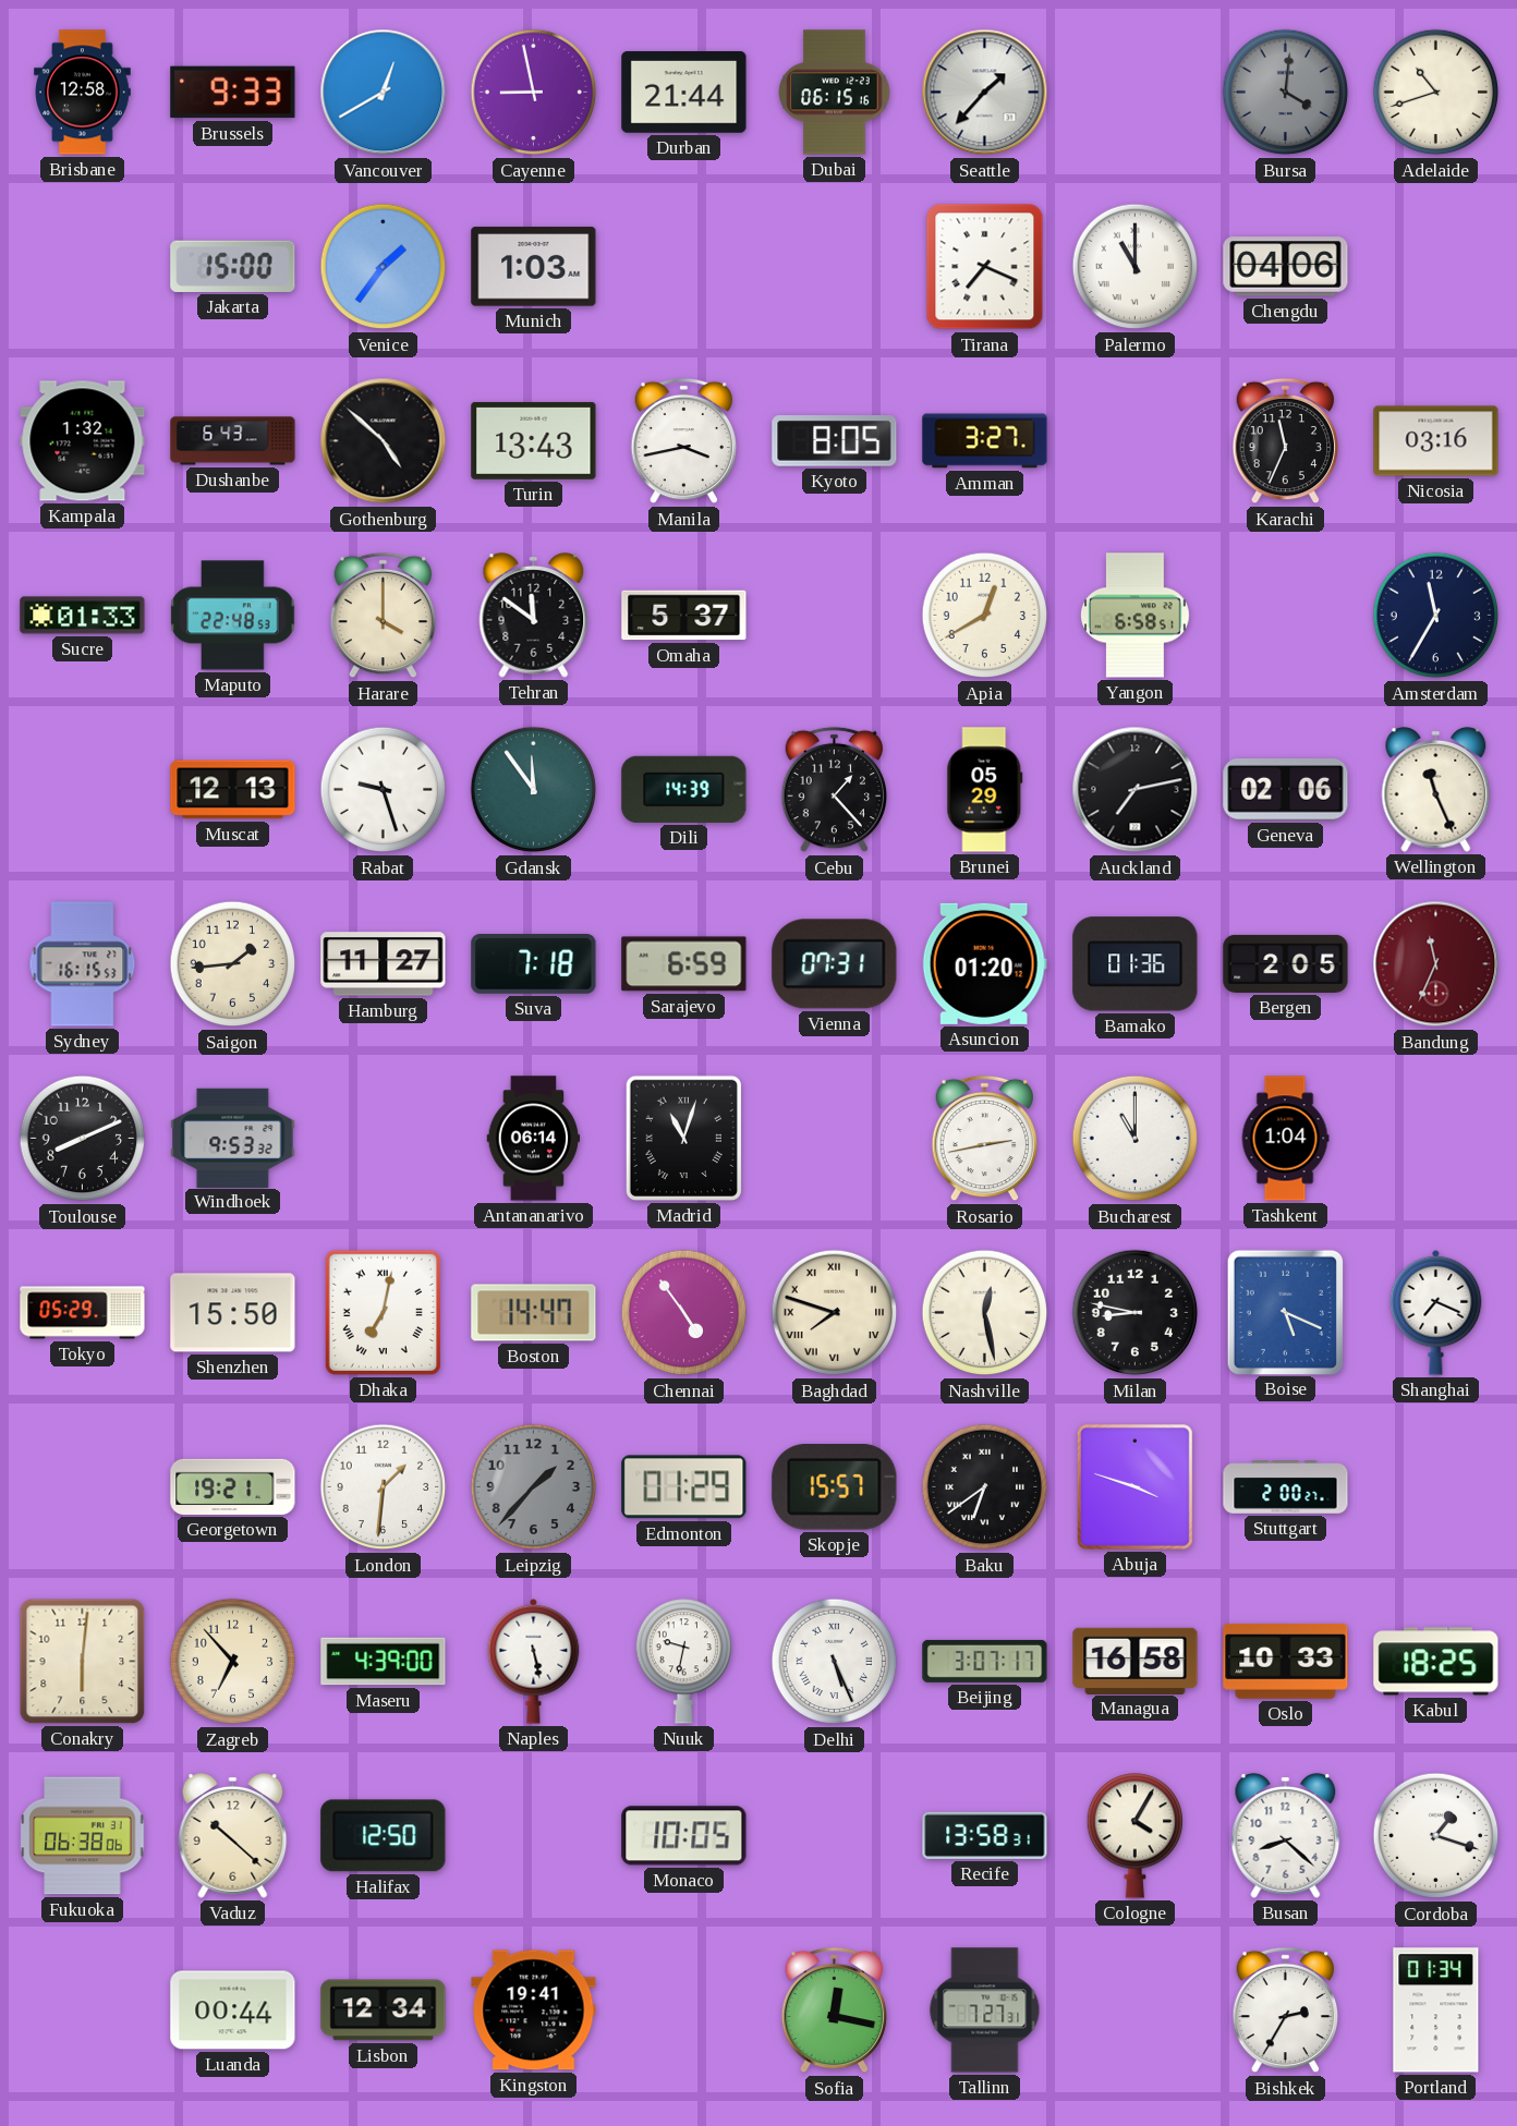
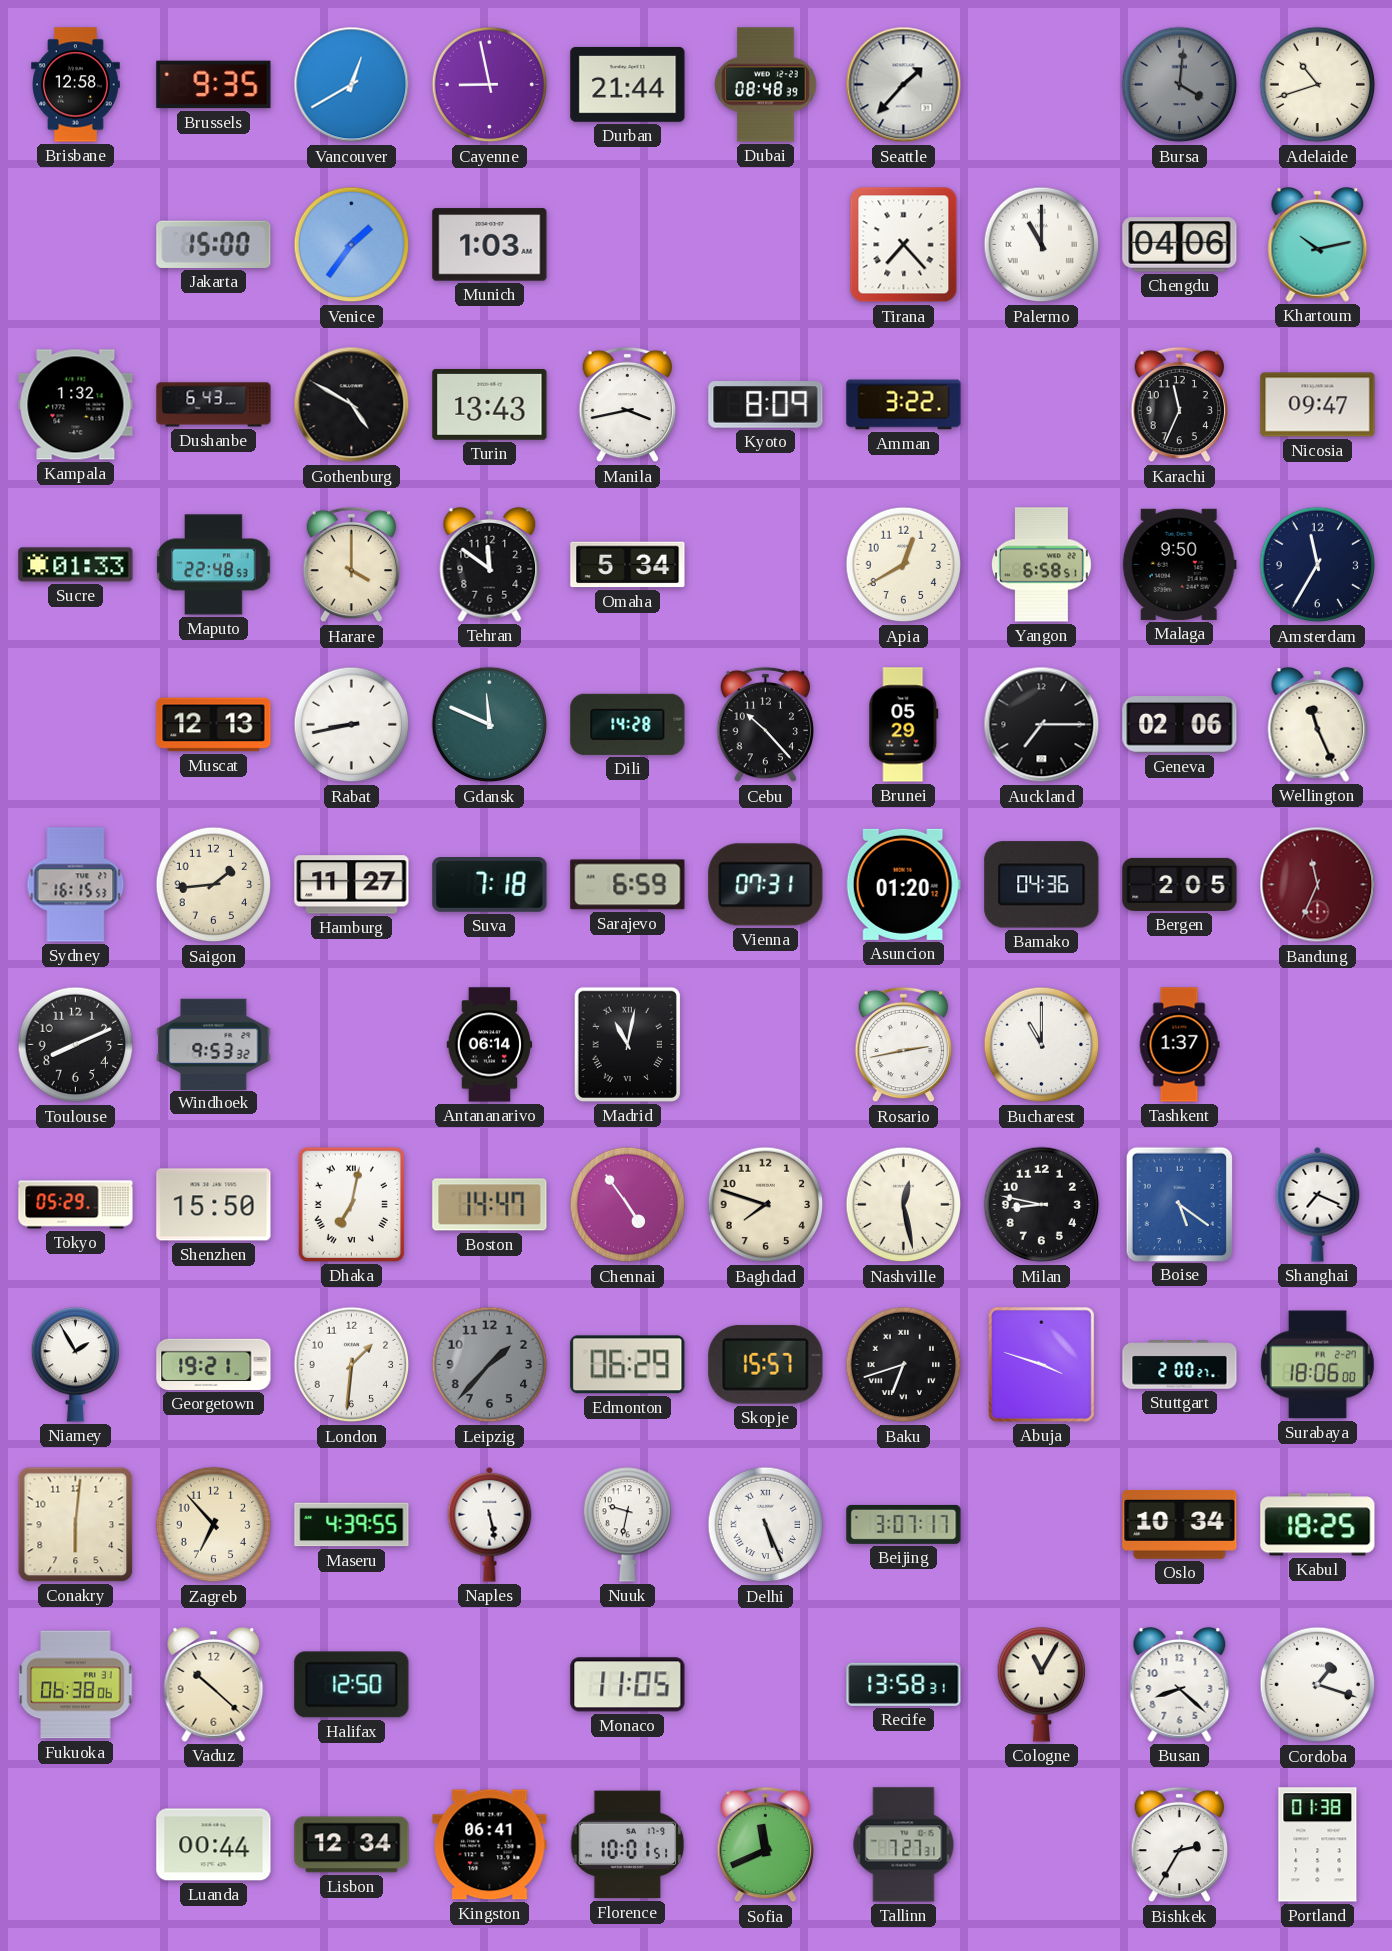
Brussels: 9:33 -> 9:35 (214, 85)
Dubai: 06:15 -> 08:48 (766, 85)
Tirana: 7:19 -> 7:23 (904, 245)
Khartoum: none -> 10:13 (1318, 244)
Gothenburg: 4:52 -> 4:50 (352, 405)
Kyoto: 8:05 -> 8:09 (766, 405)
Amman: 3:27 -> 3:22 (904, 405)
Nicosia: 03:16 -> 09:47 (1318, 405)
Omaha: 5:37 -> 5:34 (628, 565)
Malaga: none -> 9:50 (1179, 564)
Rabat: 9:27 -> 8:43 (352, 725)
Gdansk: 11:54 -> 11:49 (490, 725)
Dili: 14:39 -> 14:28 (628, 724)
Cebu: 1:23 -> 10:23 (766, 725)
Auckland: 7:13 -> 7:15 (1042, 725)
Bamako: 01:36 -> 04:36 (1042, 885)
Madrid: 11:03 -> 11:02 (627, 1044)
Tashkent: 1:04 -> 1:37 (1179, 1045)
Baghdad numerals: Roman -> Arabic (766, 1205)
Boise: 5:19 -> 5:21 (1179, 1204)
Niamey: none -> 1:55 (75, 1365)
Edmonton: 01:29 -> 06:29 (628, 1365)
Baku: 6:39 -> 6:42 (904, 1365)
Surabaya: none -> 18:06 (1317, 1365)
Maseru: 4:39:00 -> 4:39:55 (352, 1525)
Managua: 16:58 -> none (1136, 1661)
Oslo: 10:33 -> 10:34 (1180, 1524)
Monaco: 10:05 -> 11:05 (628, 1685)
Cologne: 4:05 -> 11:05 (1041, 1685)
Kingston: 19:41 -> 06:41 (490, 1845)
Florence: none -> 10:01 (628, 1845)
Sofia: 12:17 -> 11:41 (766, 1845)
Portland: 01:34 -> 01:38 (1318, 1845)
